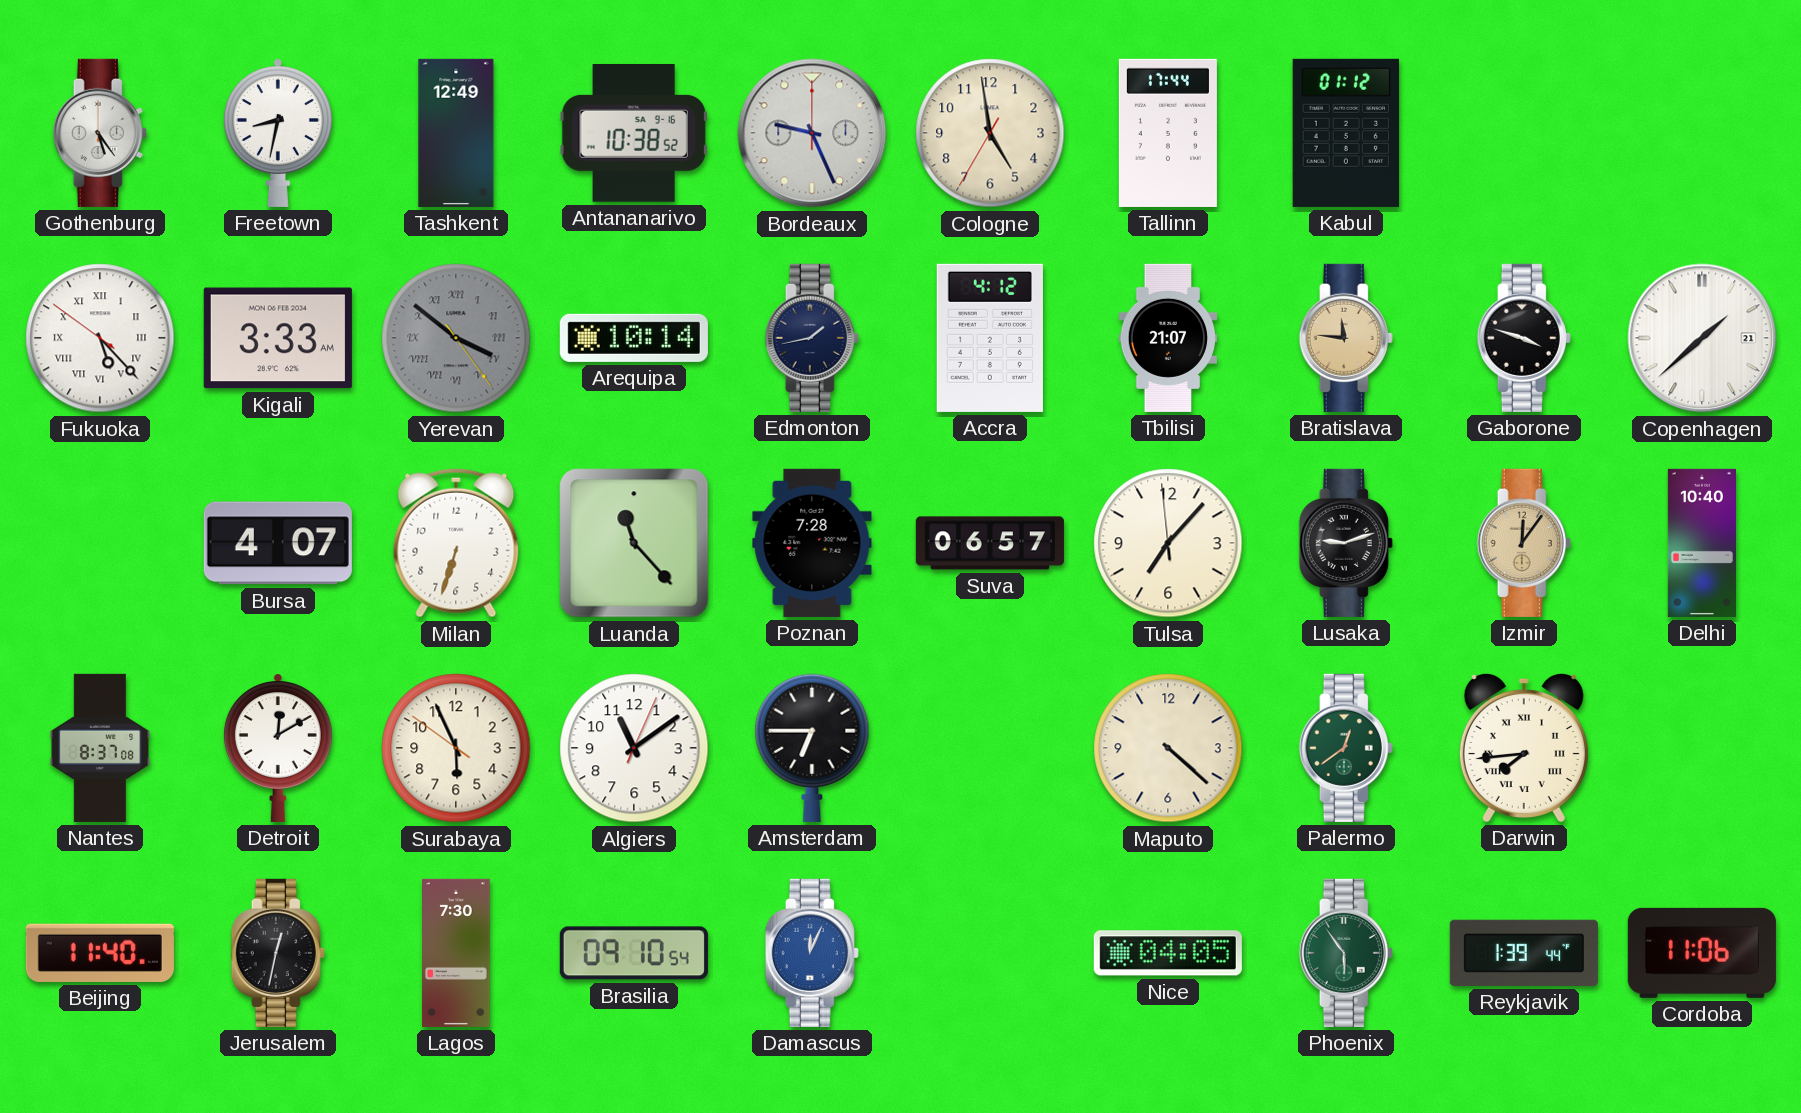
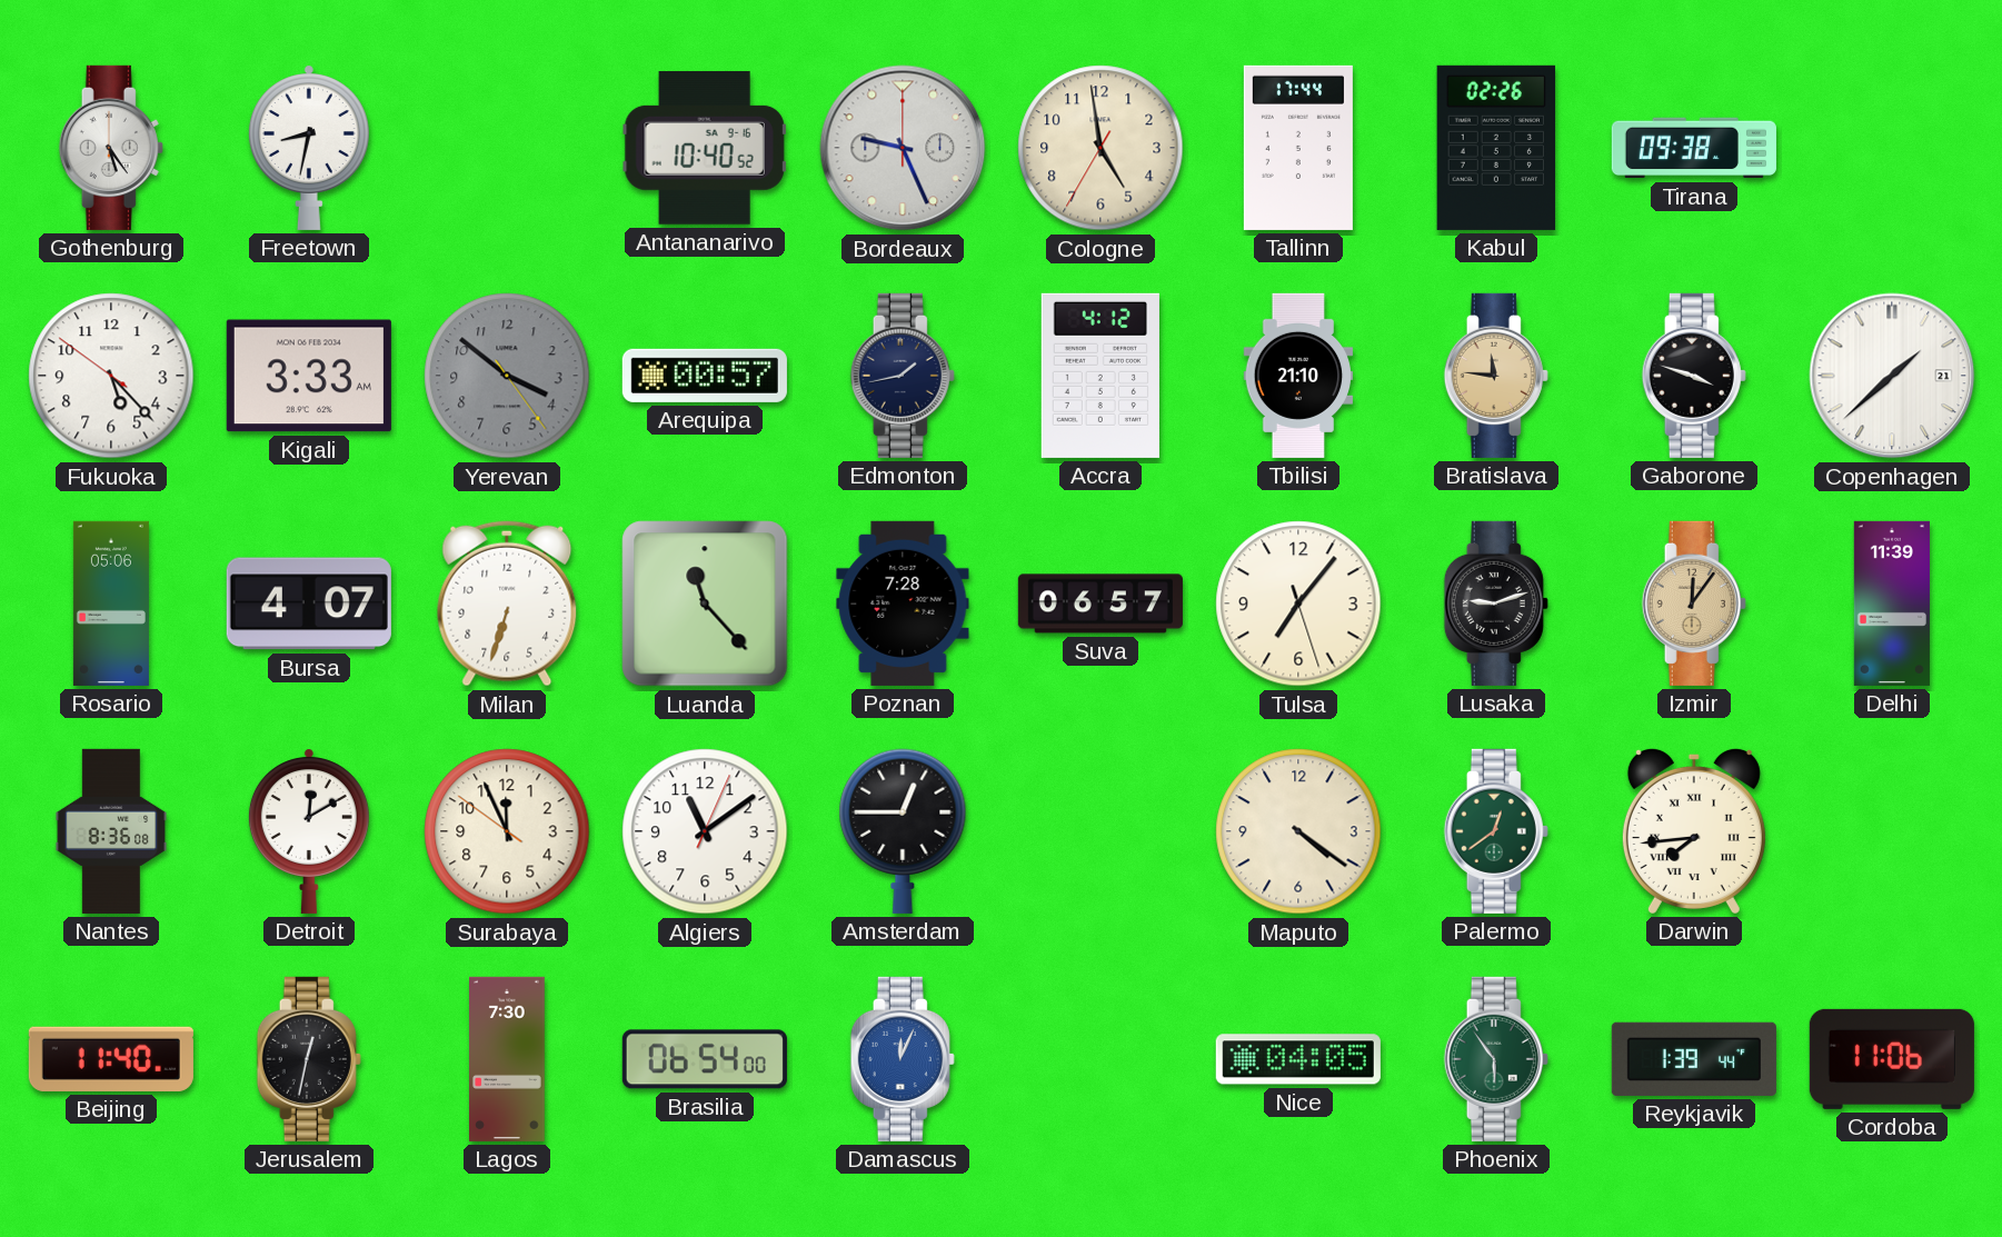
Tashkent: 12:49 -> none (456, 133)
Antananarivo: 10:38 -> 10:40 (705, 148)
Kabul: 01:12 -> 02:26 (1496, 148)
Tirana: none -> 09:38 (1694, 148)
Fukuoka numerals: Roman -> Arabic (111, 376)
Yerevan numerals: Roman -> Arabic (507, 376)
Arequipa: 10:14 -> 00:57 (705, 376)
Tbilisi: 21:07 -> 21:10 (1298, 376)
Rosario: none -> 05:06 (111, 603)
Tulsa: 7:06:59 -> 7:06:27 (1298, 603)
Delhi: 10:40 -> 11:39 (1892, 603)
Nantes: 8:37 -> 8:36 (111, 831)
Surabaya: 5:55 -> 11:55 (507, 831)
Amsterdam: 6:45 -> 12:45 (903, 831)
Maputo: 4:22 -> 4:21 (1298, 831)
Brasilia: 09:10 -> 06:54 (705, 1059)
